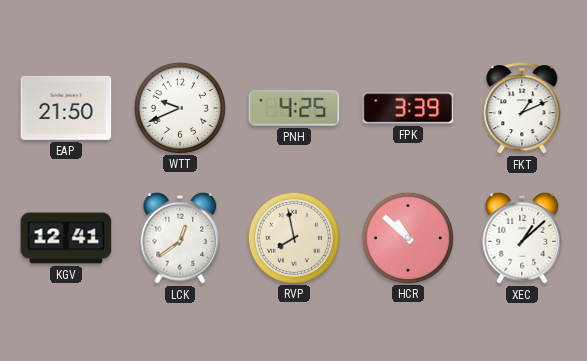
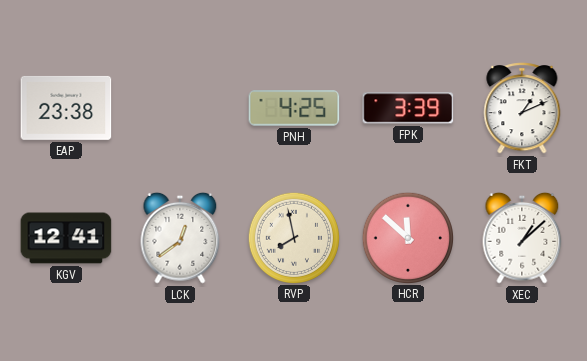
EAP: 21:50 -> 23:38 (66, 108)
WTT: 9:41 -> none (179, 107)
HCR: 10:52 -> 11:52 (407, 237)
